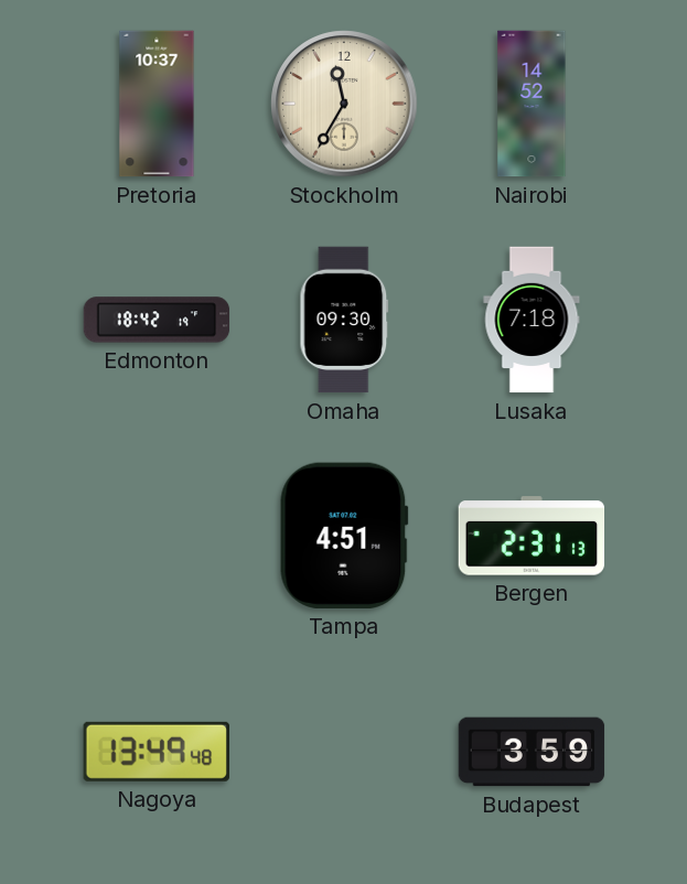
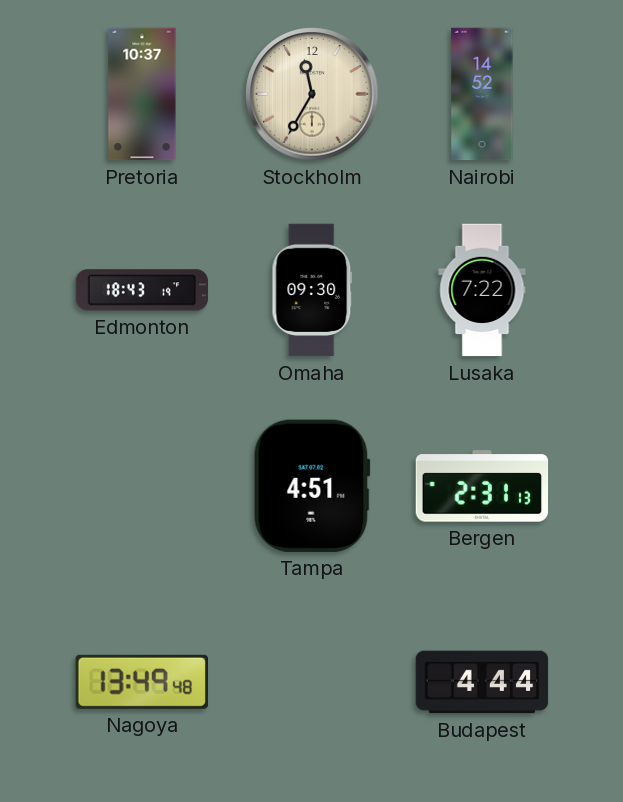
Edmonton: 18:42 -> 18:43 (142, 290)
Lusaka: 7:18 -> 7:22 (482, 290)
Budapest: 3:59 -> 4:44 (482, 682)
